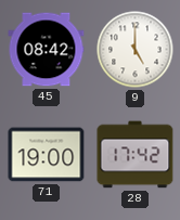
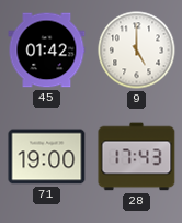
45: 08:42 -> 01:42 (47, 51)
28: 17:42 -> 17:43 (137, 157)
